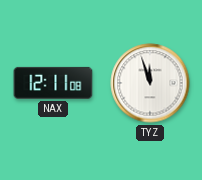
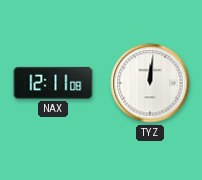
TYZ: 11:57 -> 12:01 (150, 83)
